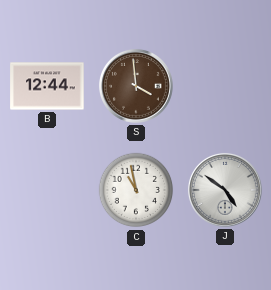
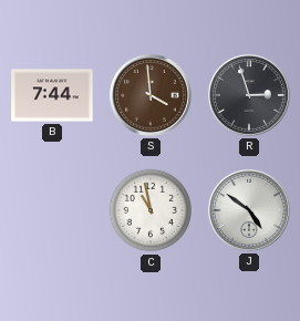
B: 12:44 -> 7:44 (52, 95)
R: none -> 2:57 (249, 95)
